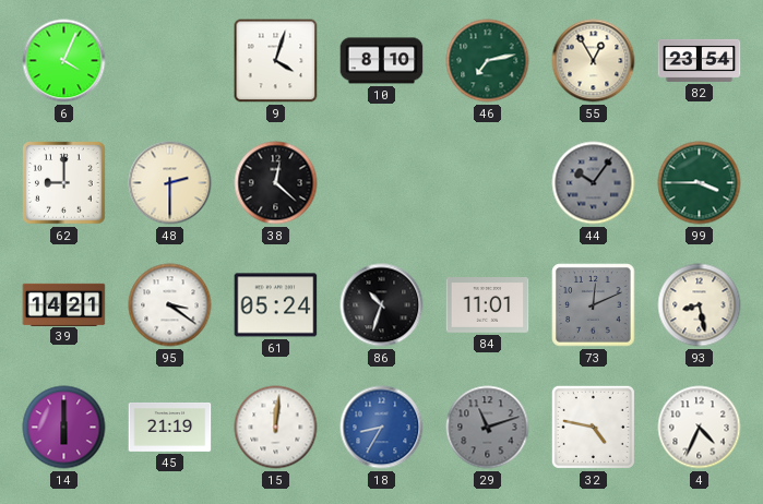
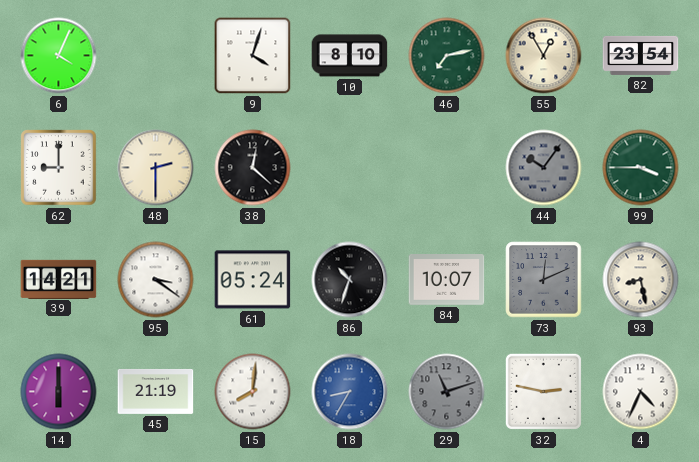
84: 11:01 -> 10:07 (447, 280)
15: 12:01 -> 8:01 (253, 392)
32: 4:47 -> 2:47 (543, 391)
